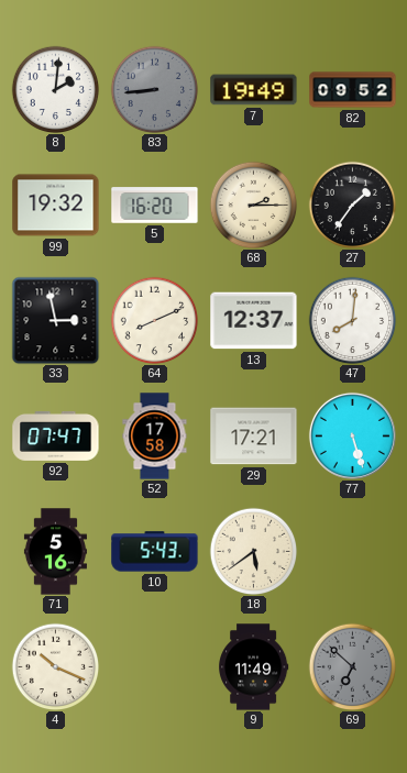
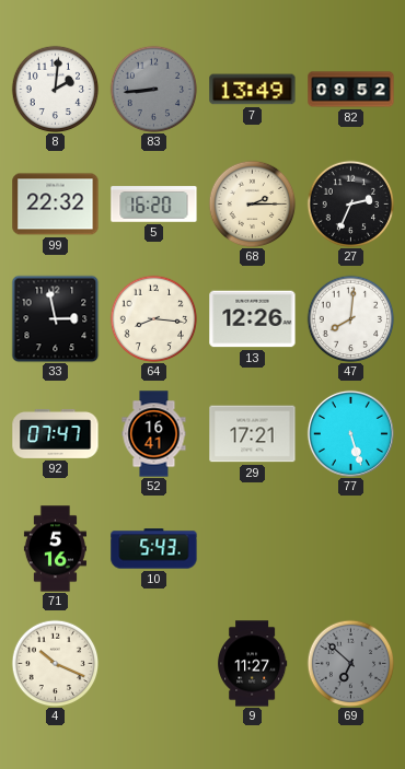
7: 19:49 -> 13:49 (253, 90)
99: 19:32 -> 22:32 (56, 205)
27: 1:36 -> 2:34 (350, 203)
64: 8:11 -> 8:16 (153, 318)
13: 12:37 -> 12:26 (253, 319)
52: 17:58 -> 16:41 (154, 434)
18: 5:39 -> none (253, 551)
9: 11:49 -> 11:27 (253, 664)
